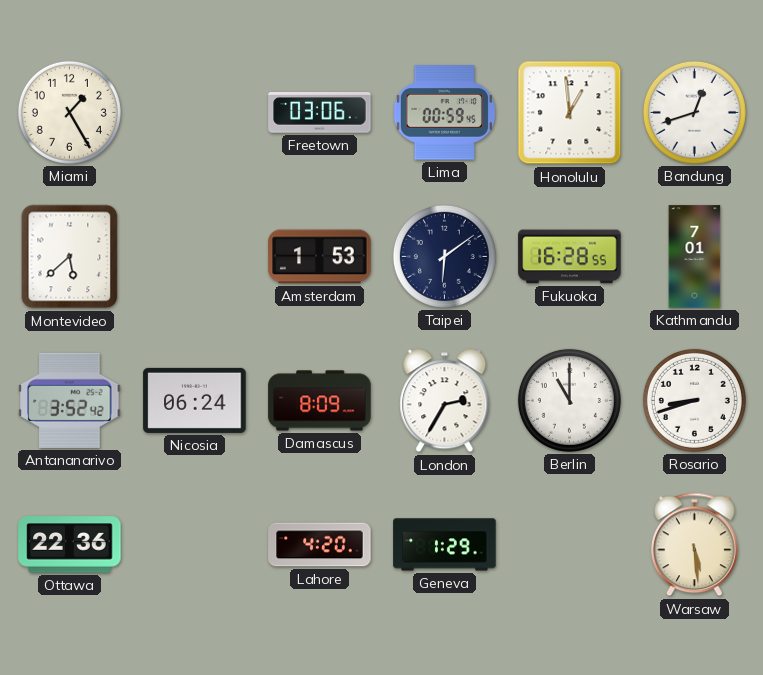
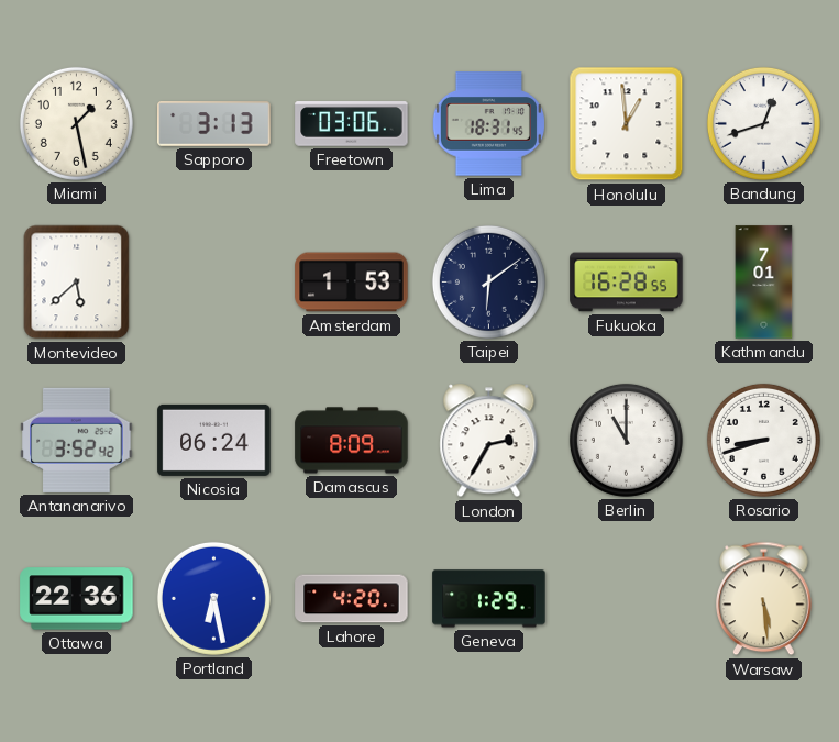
Miami: 1:25 -> 1:28 (76, 123)
Sapporo: none -> 3:13 (214, 124)
Lima: 00:59 -> 18:31 (488, 124)
Portland: none -> 6:28 (213, 598)
